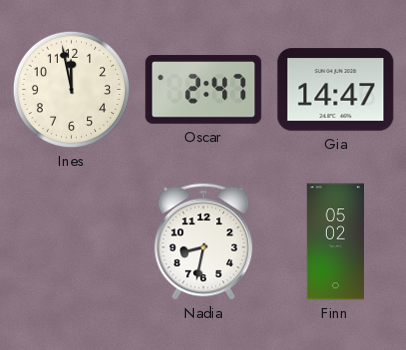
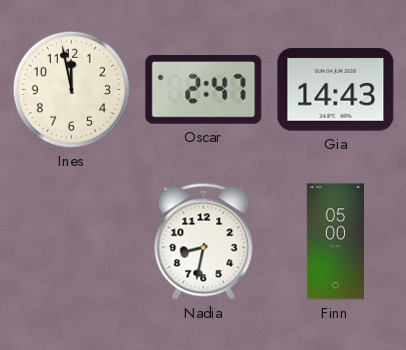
Gia: 14:47 -> 14:43 (336, 90)
Finn: 05:02 -> 05:00 (335, 242)
